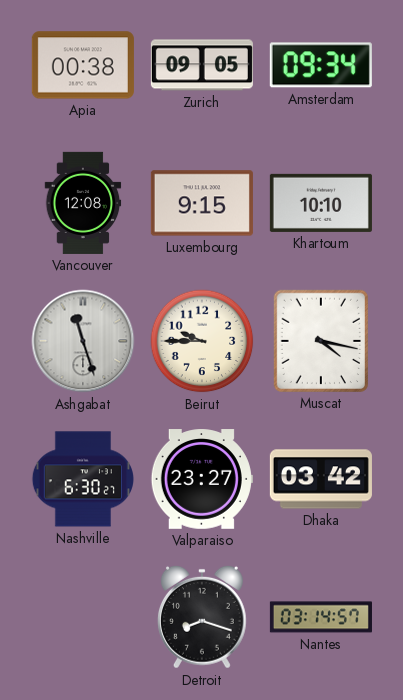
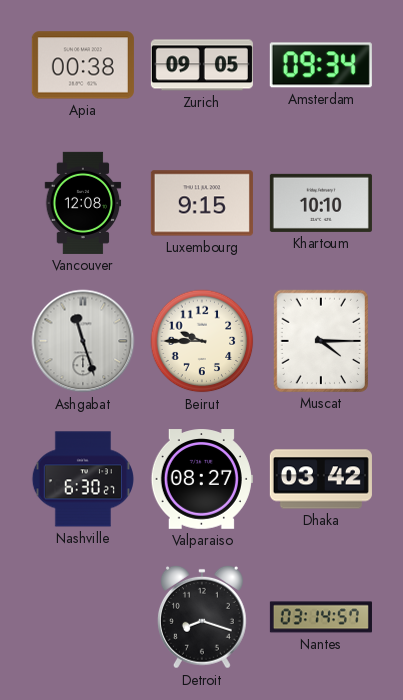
Muscat: 4:17 -> 4:15 (321, 341)
Valparaiso: 23:27 -> 08:27 (202, 479)
